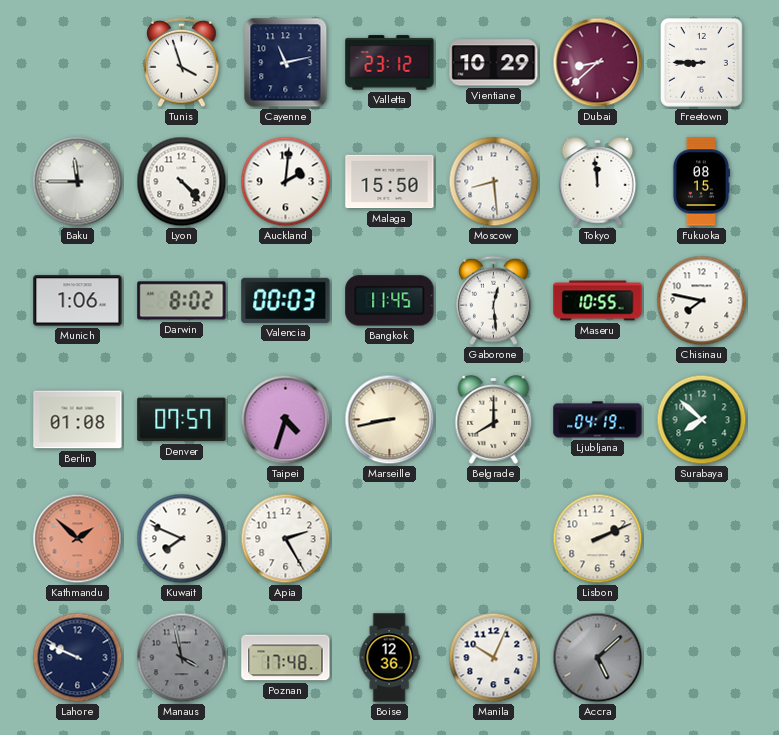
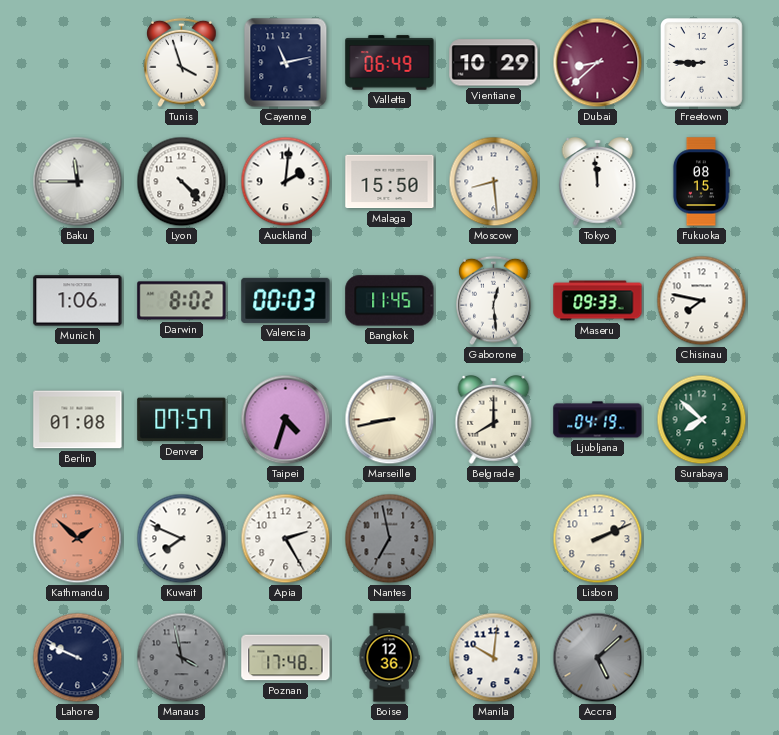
Valletta: 23:12 -> 06:49 (390, 63)
Maseru: 10:55 -> 09:33 (598, 301)
Nantes: none -> 6:58 (390, 539)
Manila: 10:04 -> 10:01 (494, 658)
